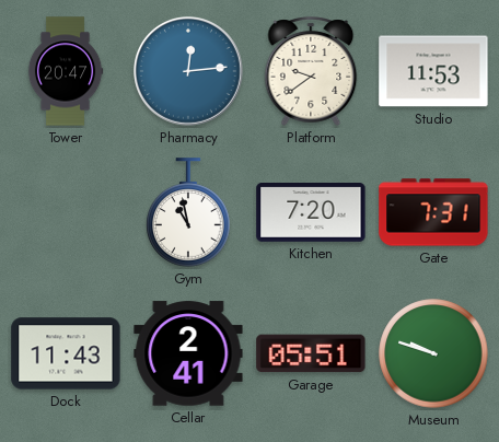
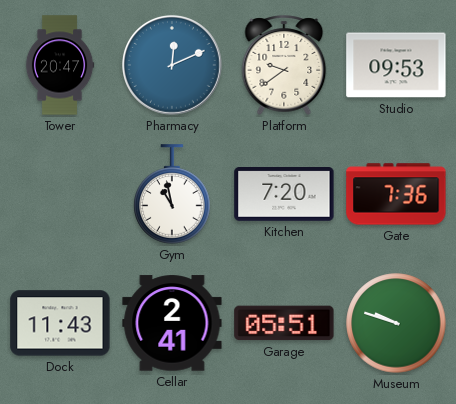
Pharmacy: 12:14 -> 12:11 (172, 65)
Studio: 11:53 -> 09:53 (396, 65)
Gate: 7:31 -> 7:36 (396, 194)
